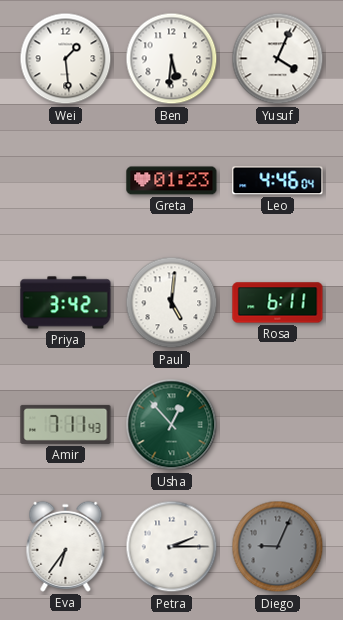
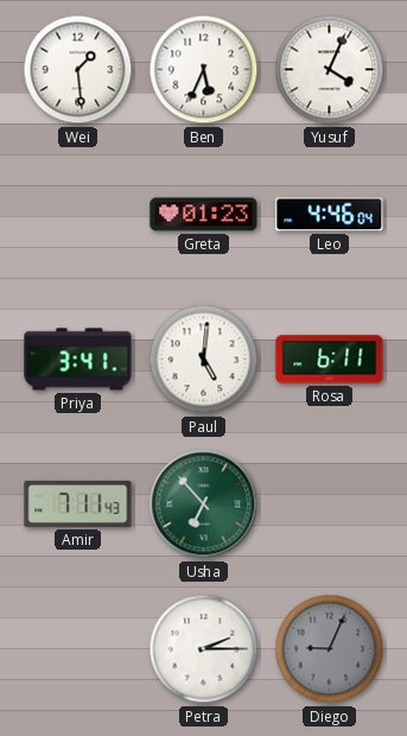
Ben: 5:31 -> 5:34 (204, 70)
Priya: 3:42 -> 3:41 (78, 360)
Usha: 12:53 -> 6:53 (204, 505)
Eva: 6:36 -> none (66, 546)
